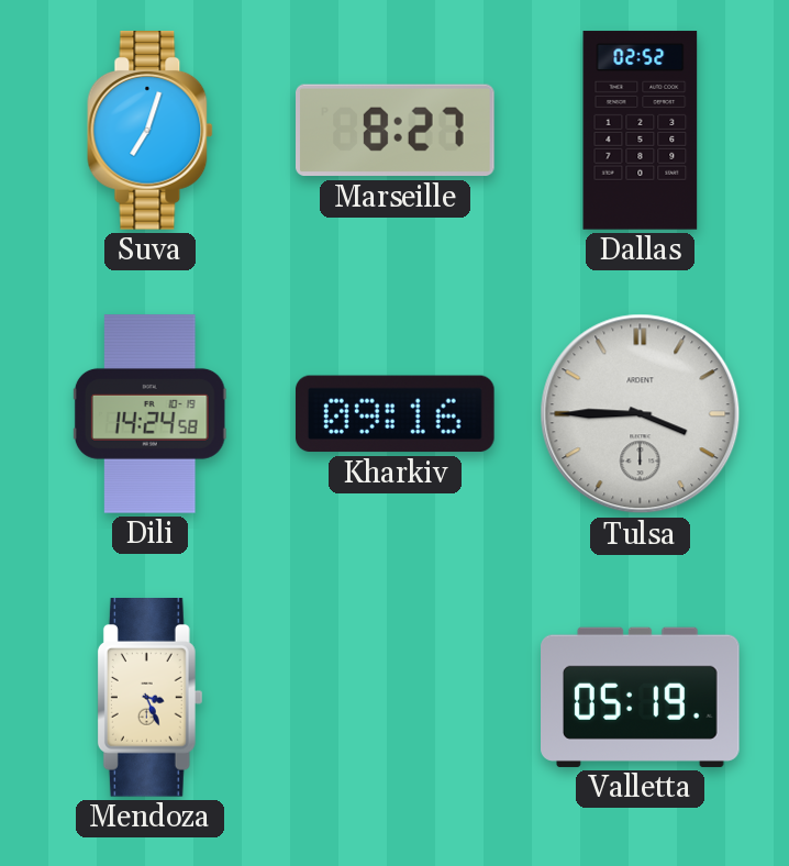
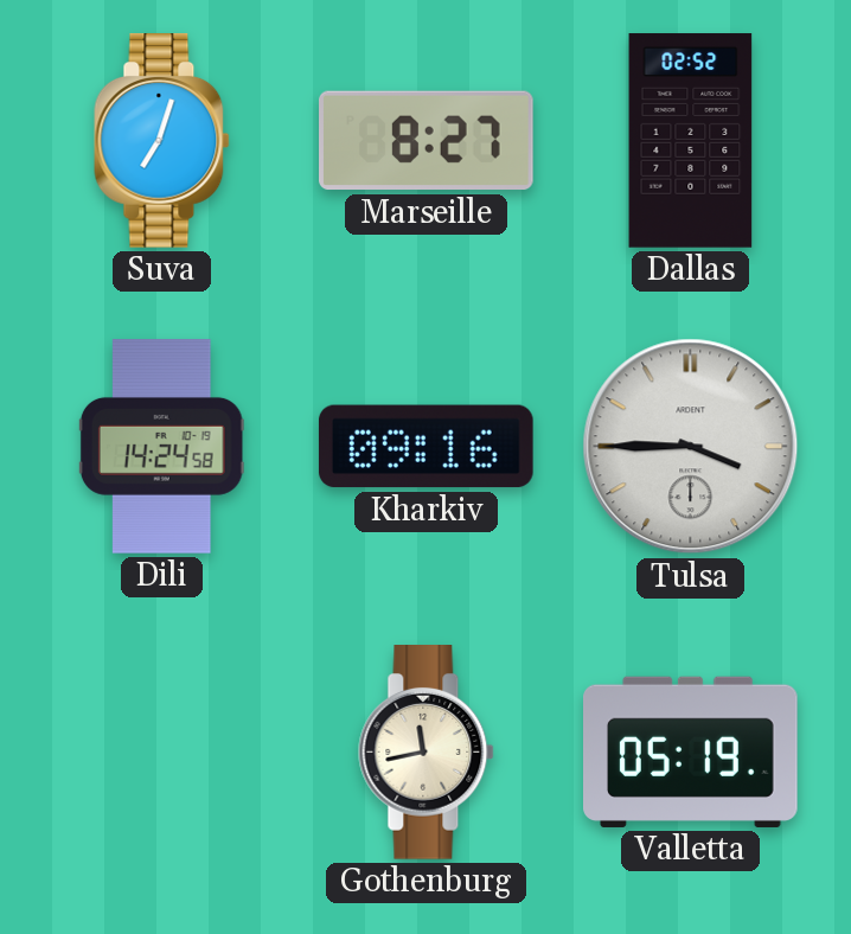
Mendoza: 3:26 -> none (149, 698)
Gothenburg: none -> 11:43 (427, 753)
